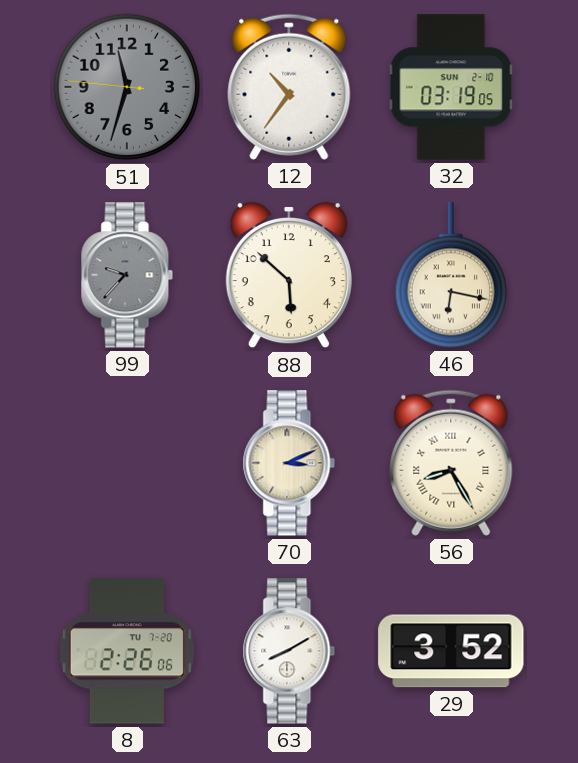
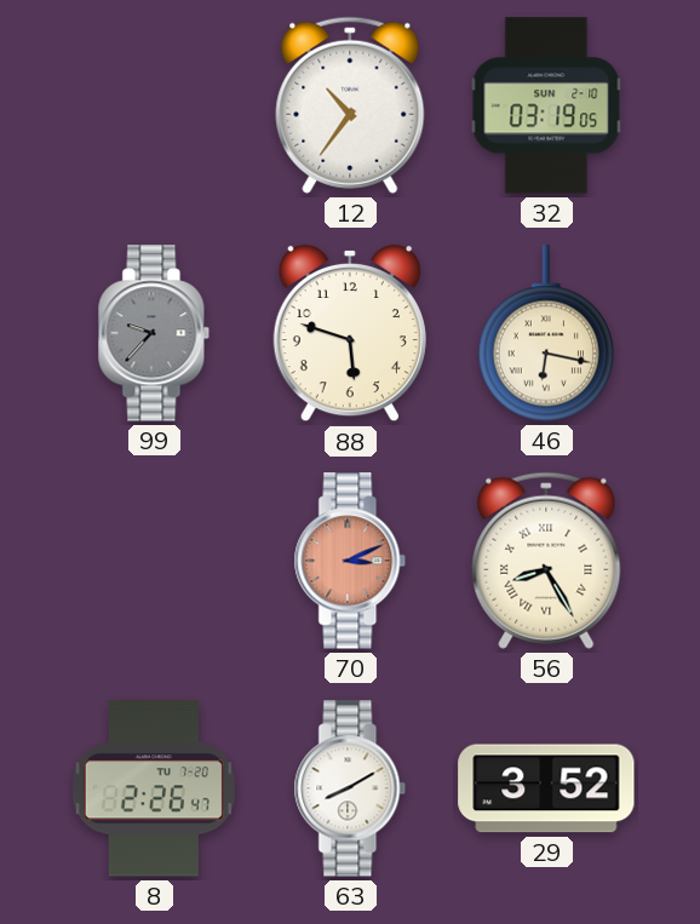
51: 11:32 -> none (127, 87)
88: 5:52 -> 5:48 (350, 333)
70 dial: cream -> salmon (350, 561)
8: 2:26:06 -> 2:26:47 (154, 788)
